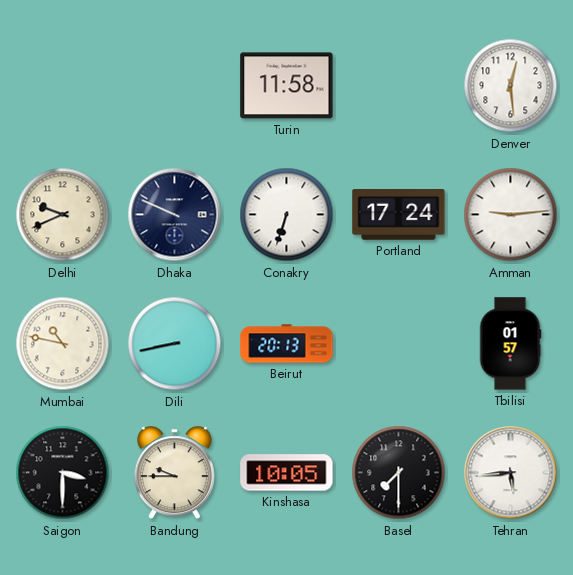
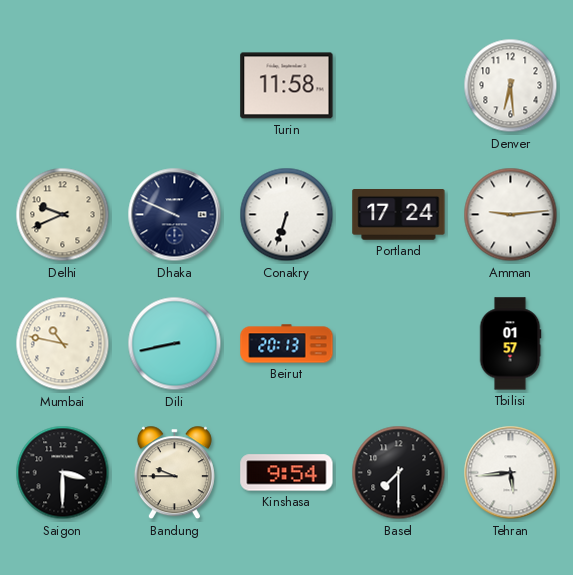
Denver: 12:29 -> 6:29 (511, 86)
Kinshasa: 10:05 -> 9:54 (287, 473)
